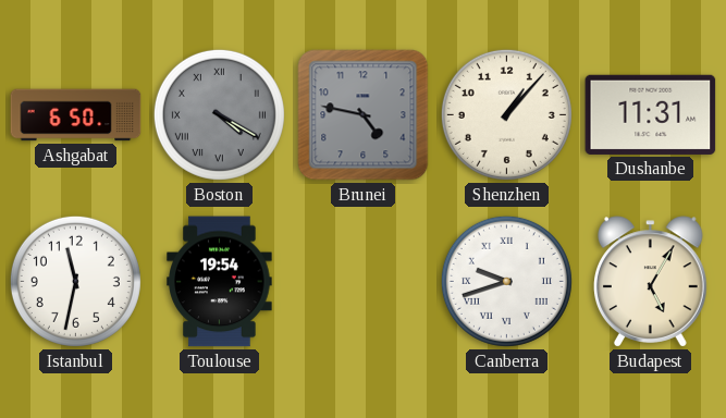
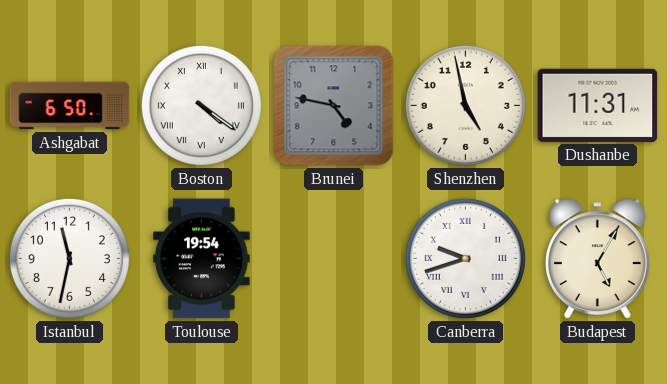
Boston: 4:20 -> 4:21 (201, 105)
Boston dial: grey -> white (201, 105)
Shenzhen: 1:07 -> 4:58 (465, 105)
